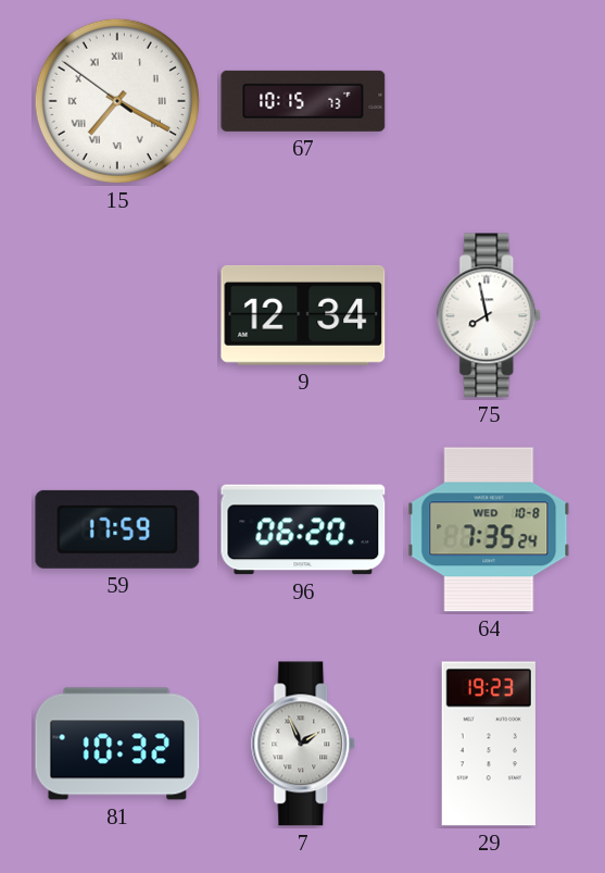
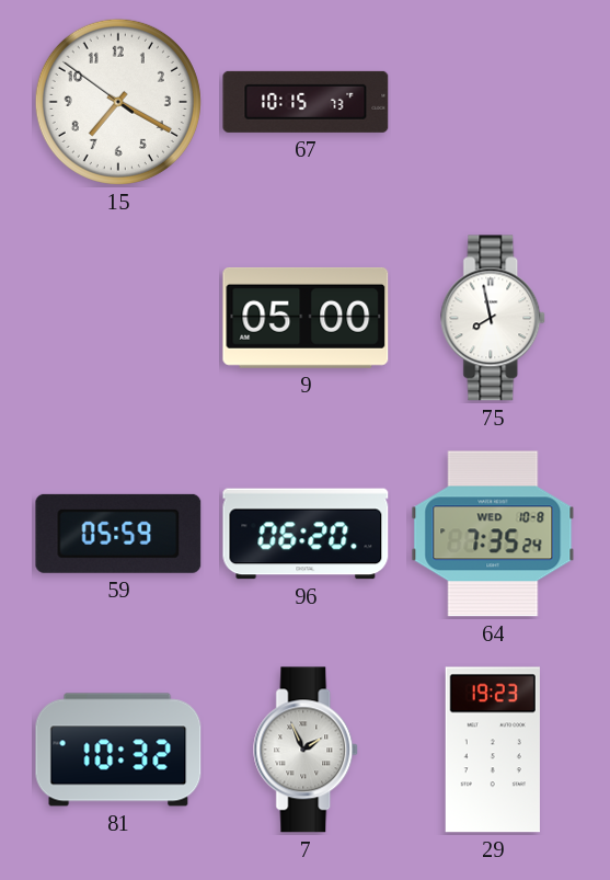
15 numerals: Roman -> Arabic (118, 102)
9: 12:34 -> 05:00 (306, 318)
59: 17:59 -> 05:59 (118, 534)
